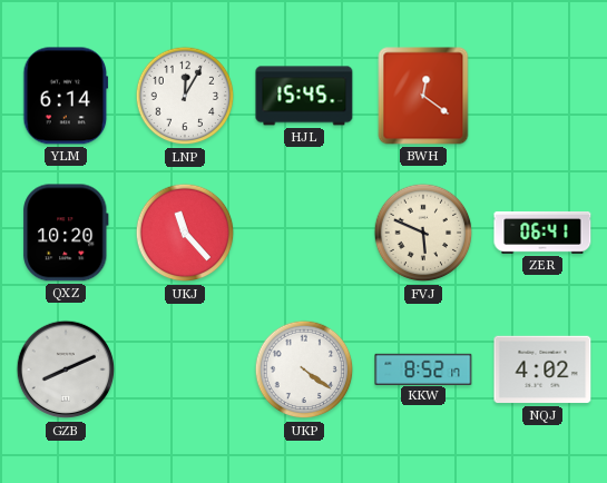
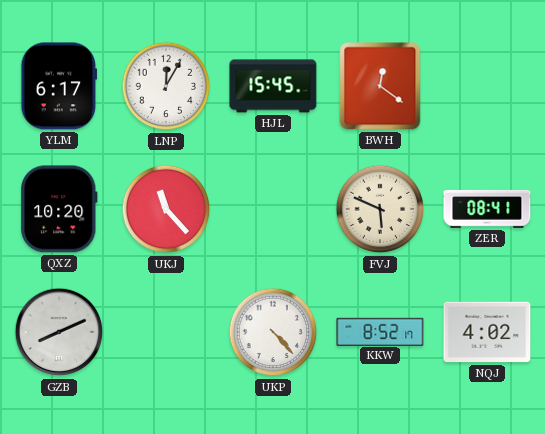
YLM: 6:14 -> 6:17 (59, 86)
ZER: 06:41 -> 08:41 (487, 210)
UKP: 4:21 -> 4:23 (273, 332)
